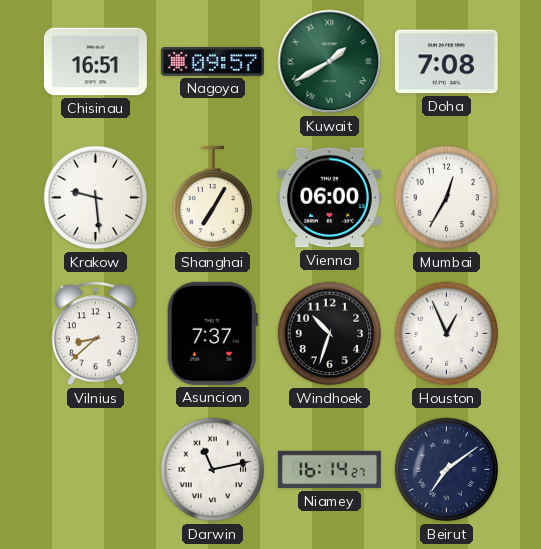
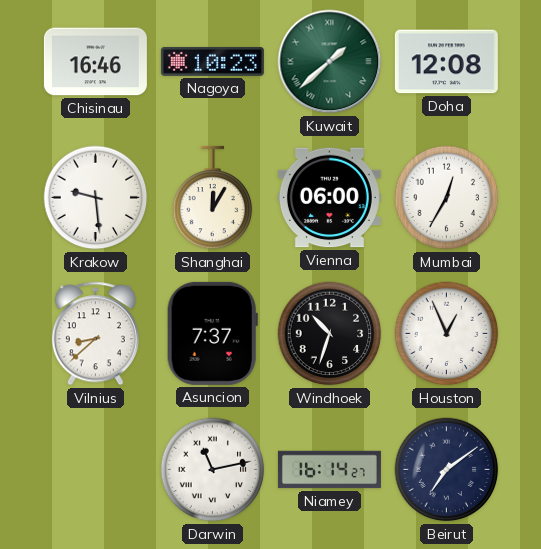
Chisinau: 16:51 -> 16:46 (95, 62)
Nagoya: 09:57 -> 10:23 (212, 61)
Kuwait: 1:40 -> 1:38 (330, 62)
Doha: 7:08 -> 12:08 (446, 62)
Shanghai: 7:05 -> 12:05 (213, 198)
